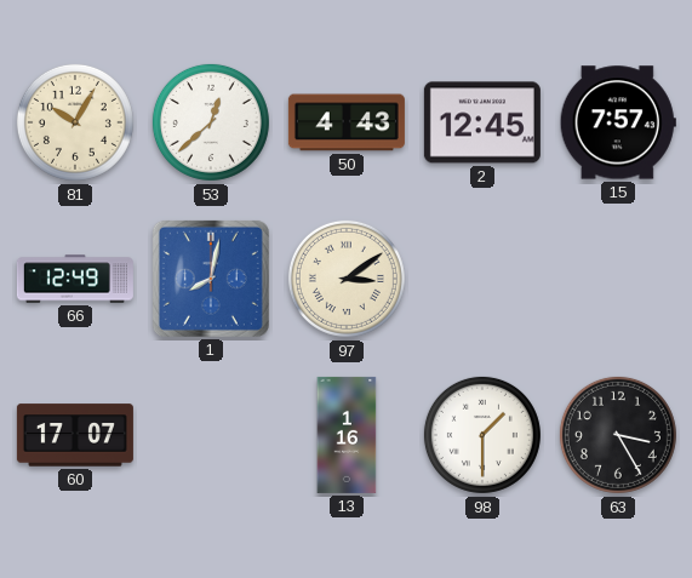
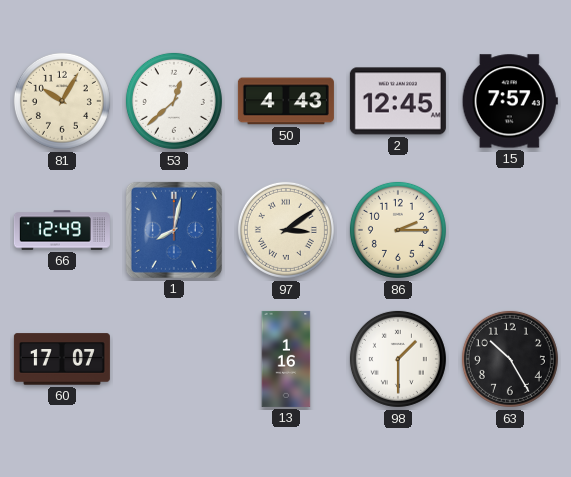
86: none -> 2:15 (398, 230)
63: 3:25 -> 10:25 (510, 359)
